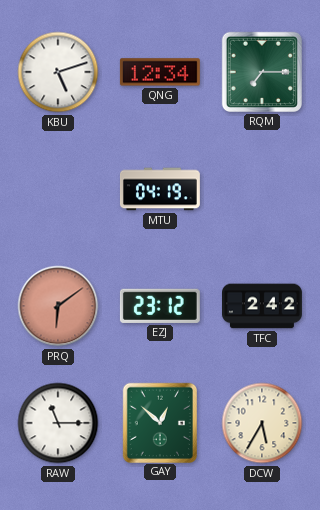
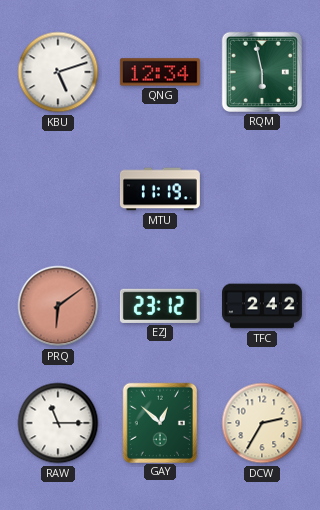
RQM: 7:15 -> 5:58 (262, 72)
MTU: 04:19 -> 11:19 (160, 189)
DCW: 5:35 -> 2:35 (262, 423)
